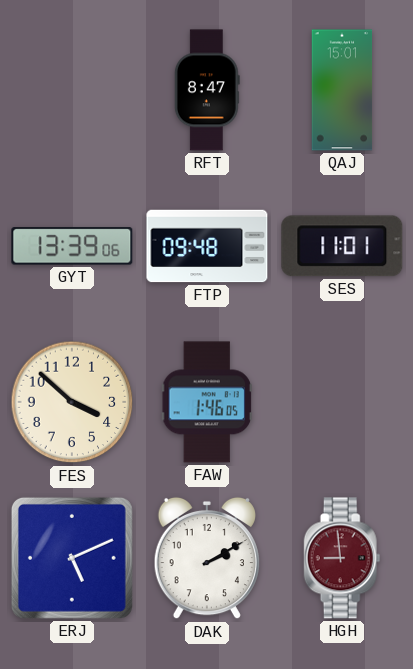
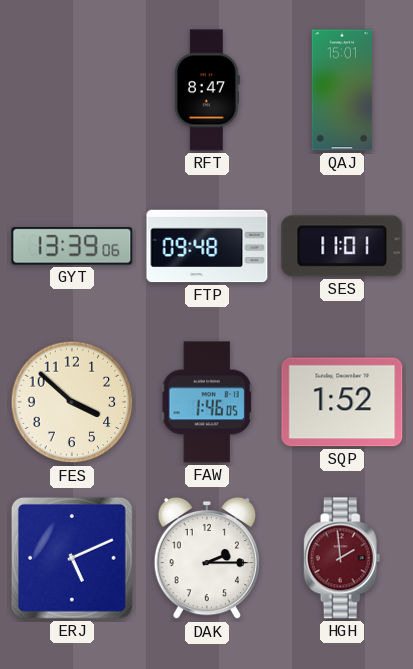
SQP: none -> 1:52 (342, 402)
DAK: 2:10 -> 2:15 (207, 558)
HGH: 8:59 -> 1:59 (342, 558)
